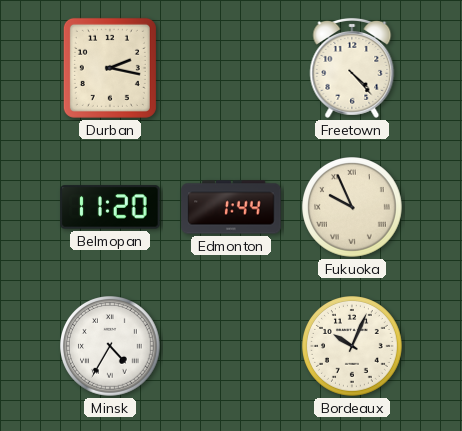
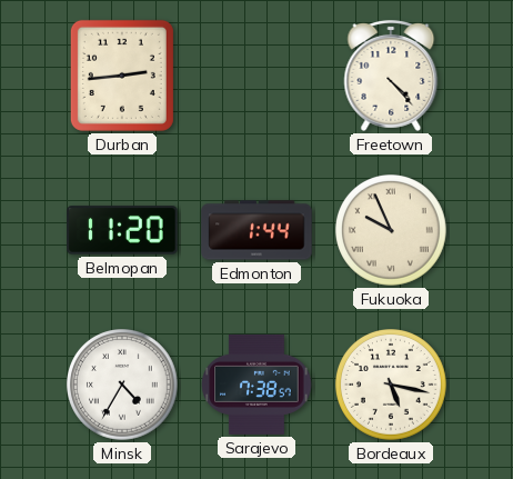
Durban: 2:17 -> 2:44 (122, 76)
Sarajevo: none -> 7:38 (256, 385)
Bordeaux: 10:04 -> 5:17 (392, 386)
